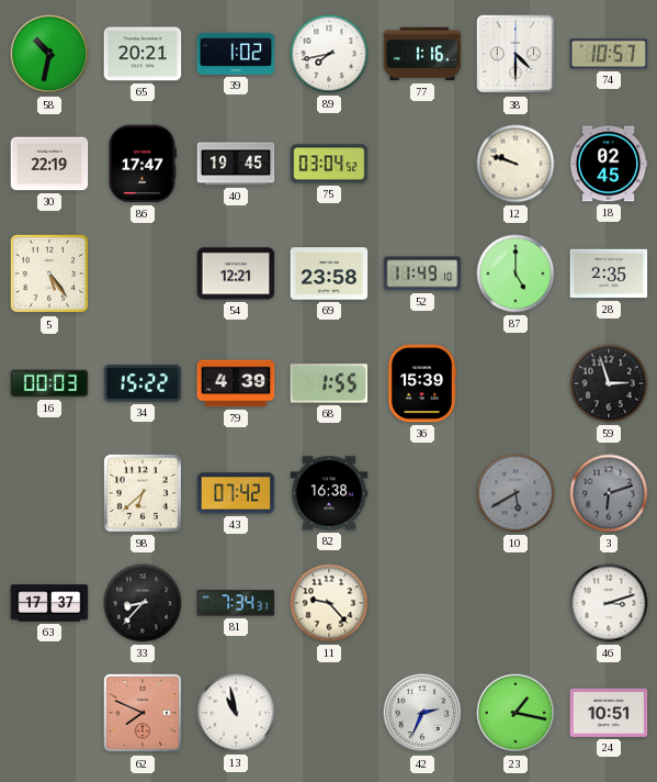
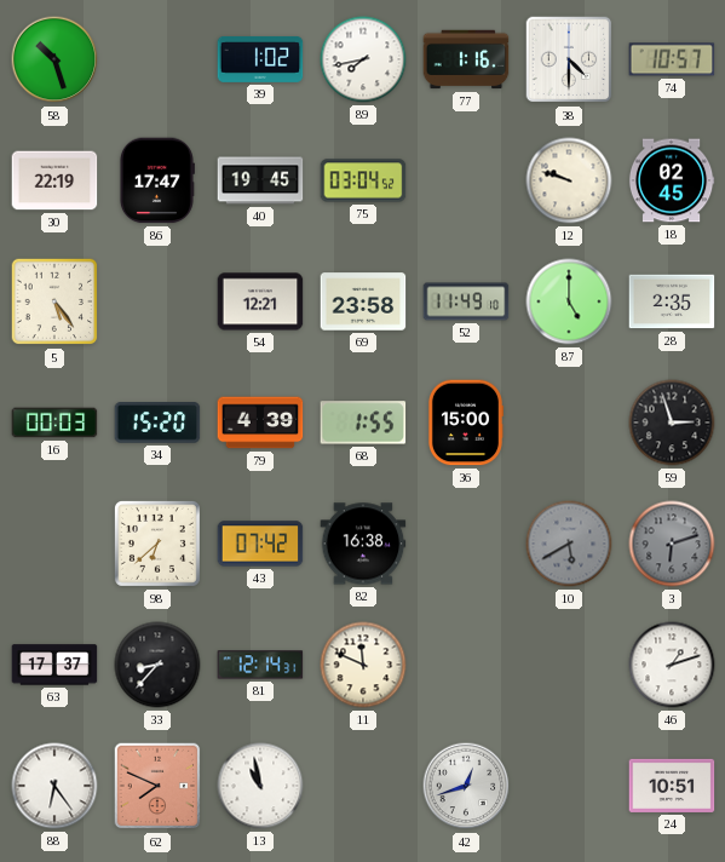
58: 10:32 -> 10:27 (54, 59)
65: 20:21 -> none (143, 54)
34: 15:22 -> 15:20 (157, 423)
36: 15:39 -> 15:00 (465, 423)
81: 7:34 -> 12:14 (260, 665)
11: 9:23 -> 11:49 (363, 665)
46: 3:12 -> 1:12 (672, 665)
88: none -> 6:24 (54, 786)
42: 2:34 -> 12:42 (466, 786)
23: 1:17 -> none (516, 713)
